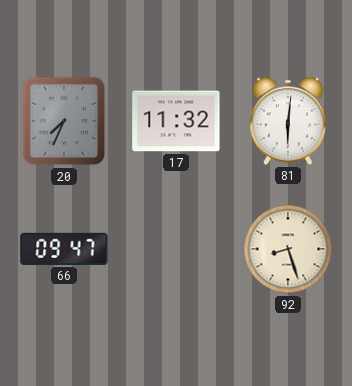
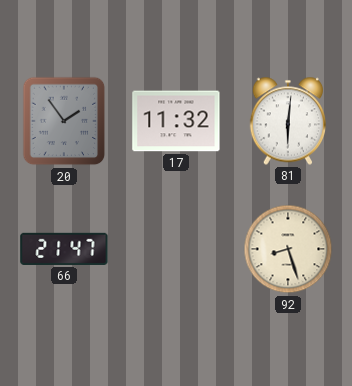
20: 7:34 -> 1:54 (64, 121)
66: 09:47 -> 21:47 (64, 249)
